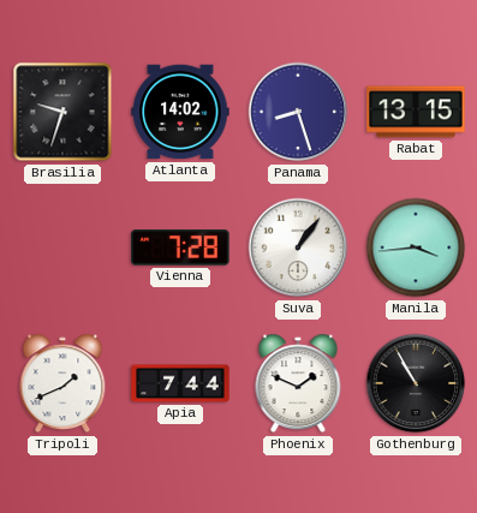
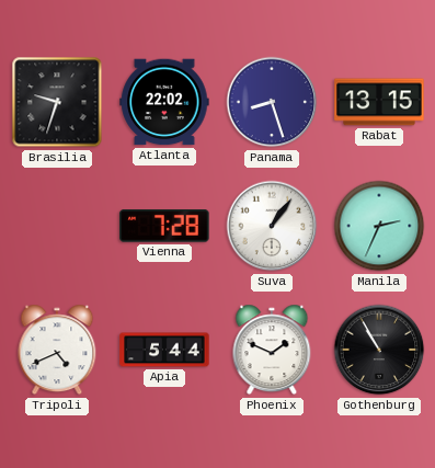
Atlanta: 14:02 -> 22:02 (164, 102)
Manila: 3:44 -> 2:34 (379, 226)
Tripoli: 1:41 -> 4:41 (57, 350)
Apia: 7:44 -> 5:44 (164, 350)
